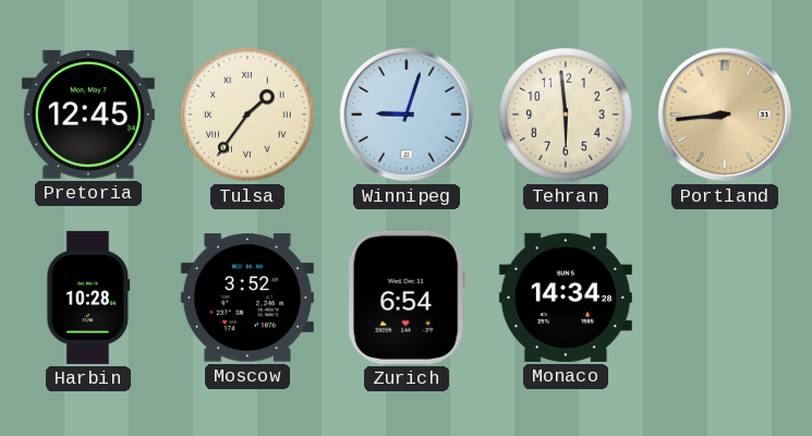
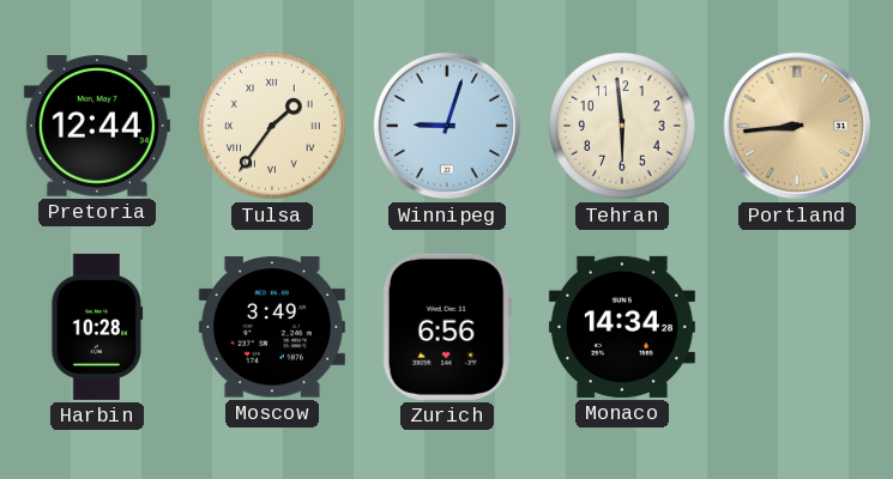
Pretoria: 12:45 -> 12:44 (97, 126)
Moscow: 3:52 -> 3:49 (272, 327)
Zurich: 6:54 -> 6:56 (447, 327)
